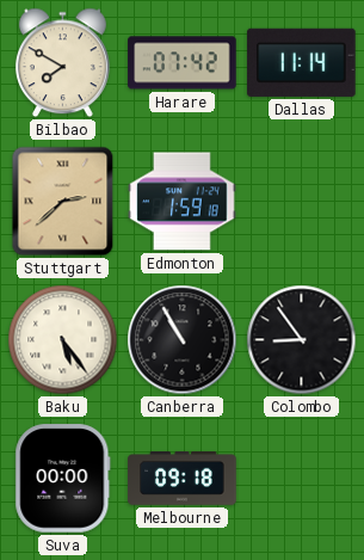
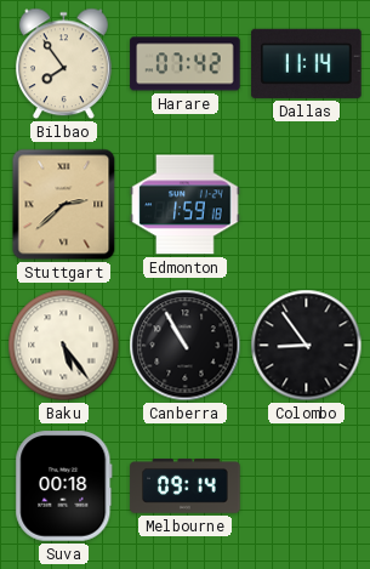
Bilbao: 7:50 -> 7:54 (63, 64)
Suva: 00:00 -> 00:18 (64, 487)
Melbourne: 09:18 -> 09:14 (186, 487)
